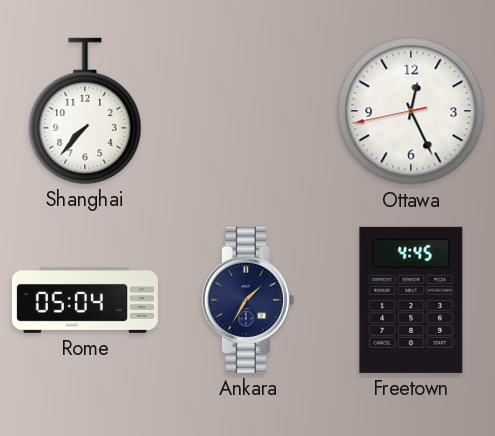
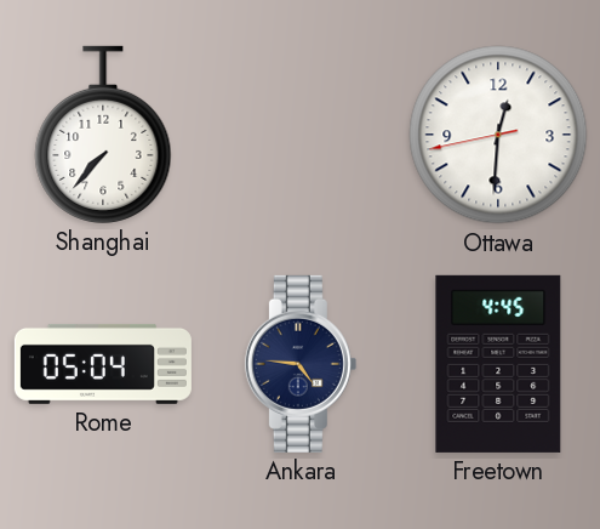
Ottawa: 12:25 -> 12:30 (498, 135)
Ankara: 1:35 -> 4:46 (301, 364)
